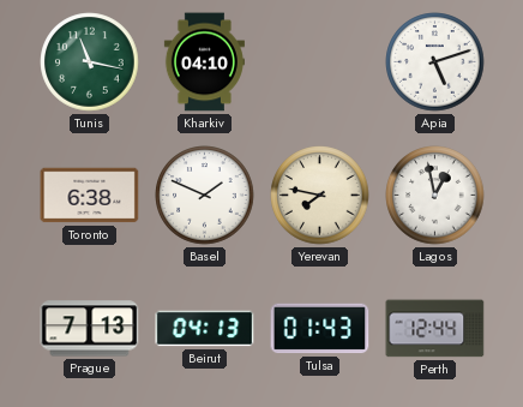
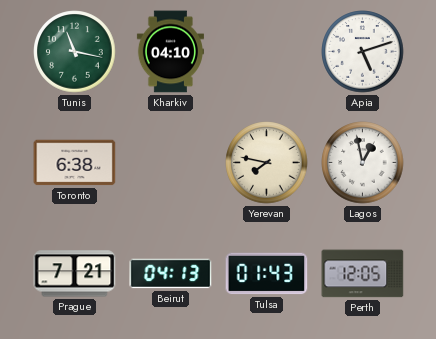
Basel: 1:49 -> none (205, 196)
Prague: 7:13 -> 7:21 (75, 274)
Perth: 12:44 -> 12:05 (363, 274)
